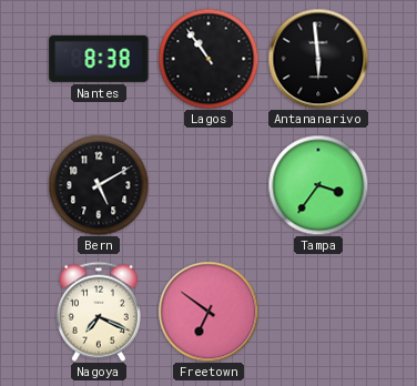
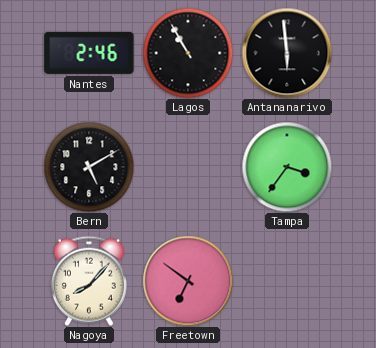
Nantes: 8:38 -> 2:46 (89, 53)
Lagos: 10:54 -> 10:55 (188, 53)
Nagoya: 7:19 -> 8:07 (89, 281)
